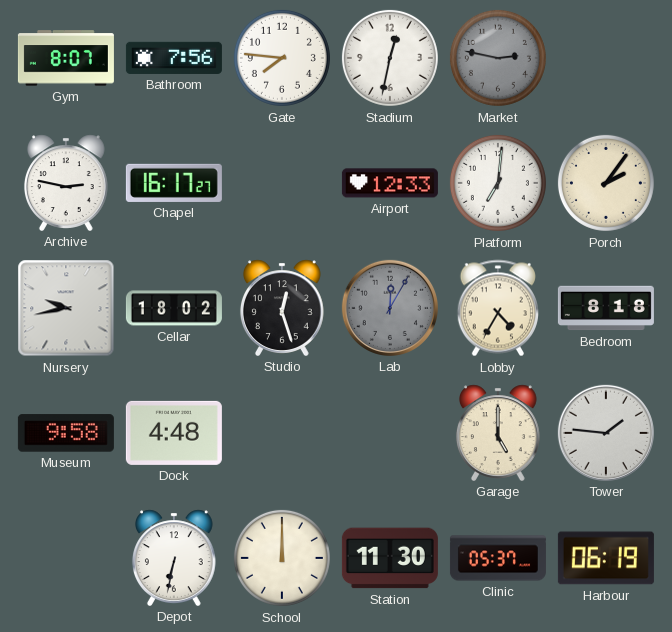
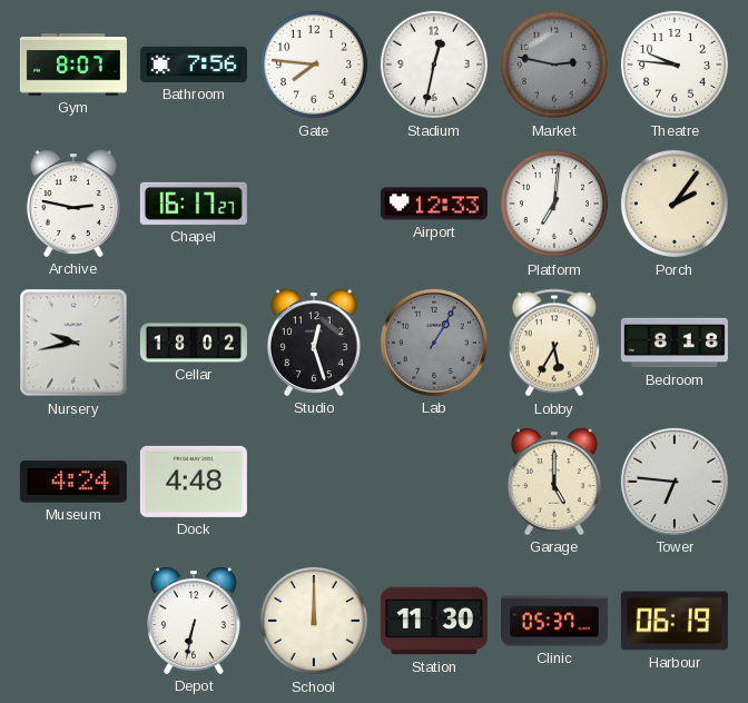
Theatre: none -> 9:46 (675, 65)
Lab: 12:05 -> 1:05 (434, 343)
Lobby: 4:35 -> 5:35 (554, 343)
Museum: 9:58 -> 4:24 (73, 482)
Tower: 1:46 -> 6:46 (675, 482)
